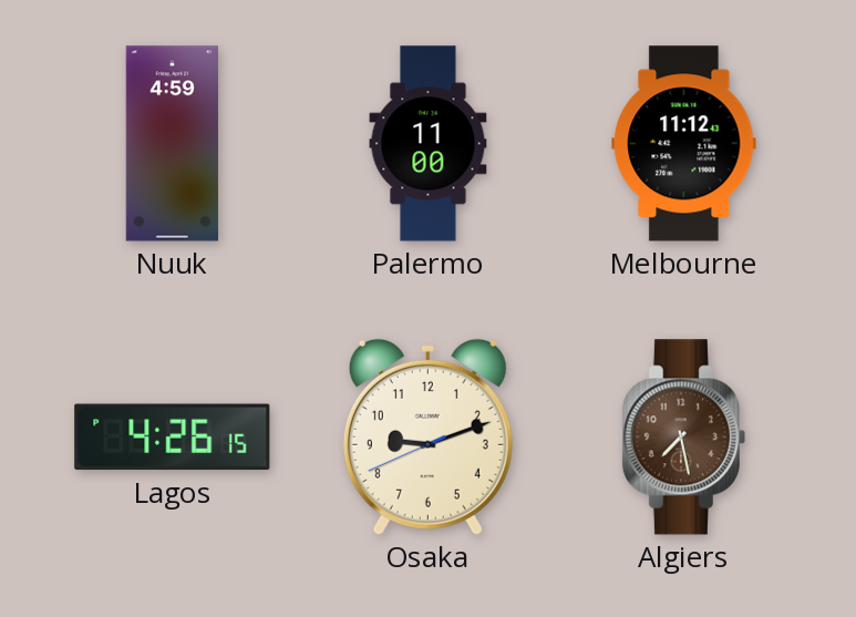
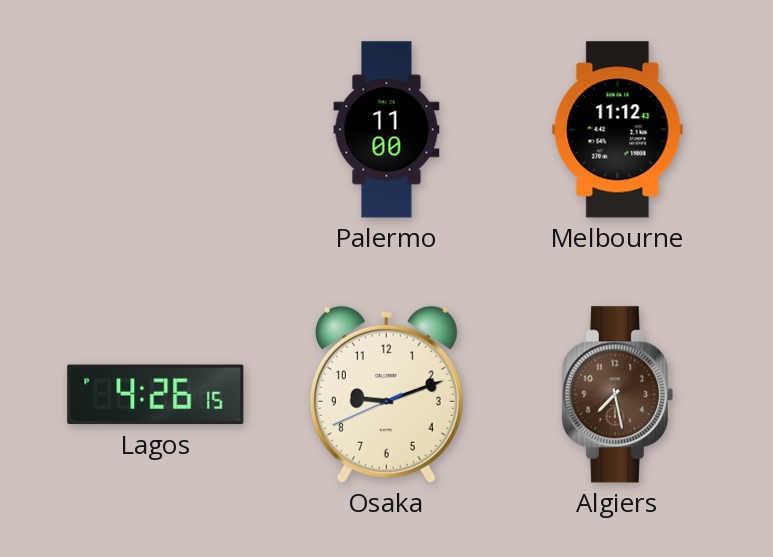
Nuuk: 4:59 -> none (172, 144)
